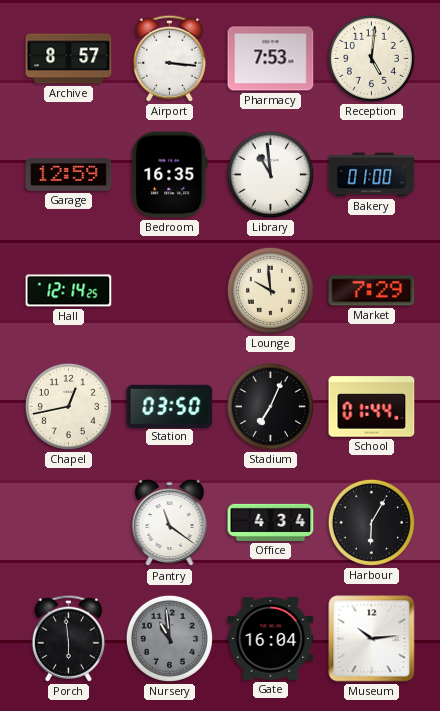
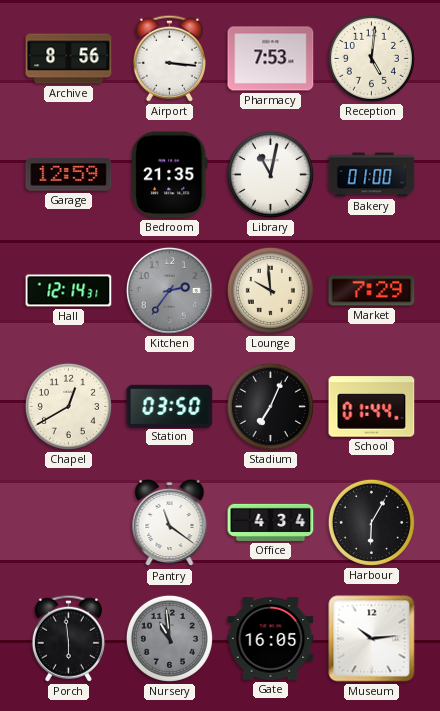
Archive: 8:57 -> 8:56 (69, 59)
Bedroom: 16:35 -> 21:35 (170, 175)
Library: 10:59 -> 11:02 (270, 174)
Hall: 12:14:25 -> 12:14:31 (69, 291)
Kitchen: none -> 2:36 (169, 290)
Chapel: 12:43 -> 12:40 (68, 406)
Gate: 16:04 -> 16:05 (271, 639)
